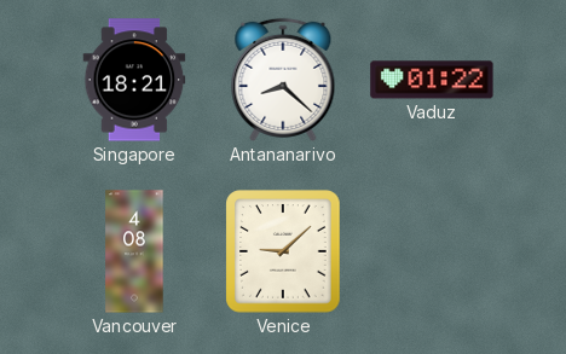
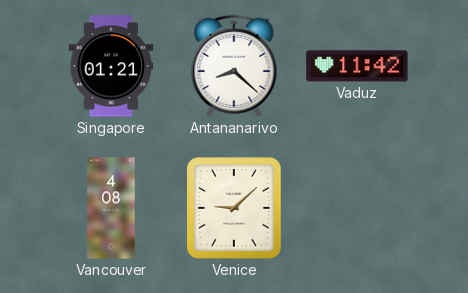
Singapore: 18:21 -> 01:21 (111, 66)
Vaduz: 01:22 -> 11:42 (357, 66)
